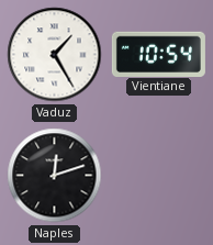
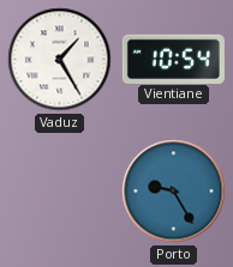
Naples: 12:12 -> none (55, 176)
Porto: none -> 9:25 (174, 192)
